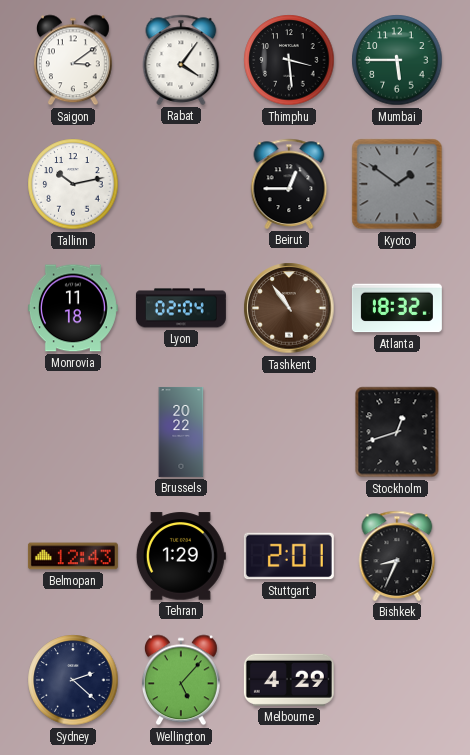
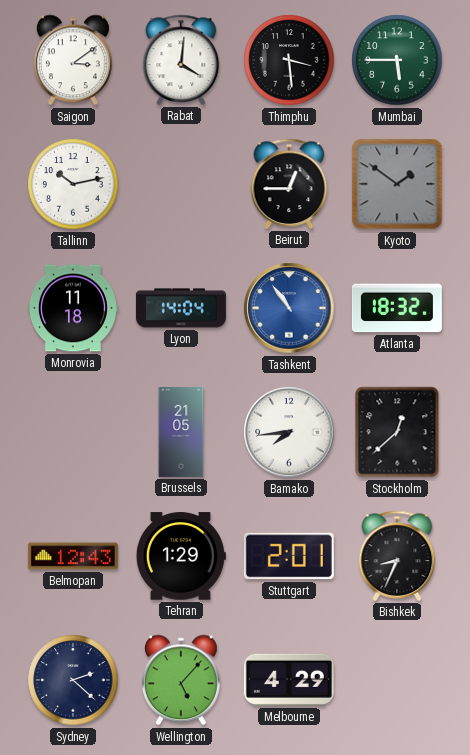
Rabat: 4:06 -> 4:01 (181, 60)
Lyon: 02:04 -> 14:04 (181, 308)
Tashkent dial: brown -> blue (289, 308)
Brussels: 20:22 -> 21:05 (181, 432)
Bamako: none -> 7:44 (289, 432)
Stockholm: 12:42 -> 12:38 (397, 432)
